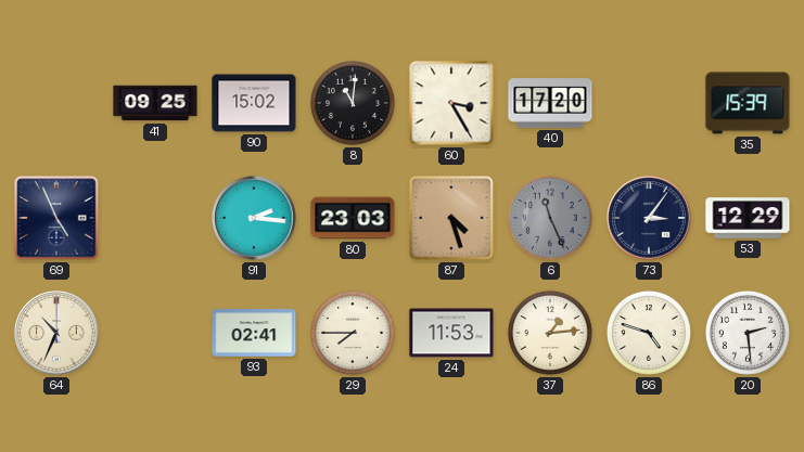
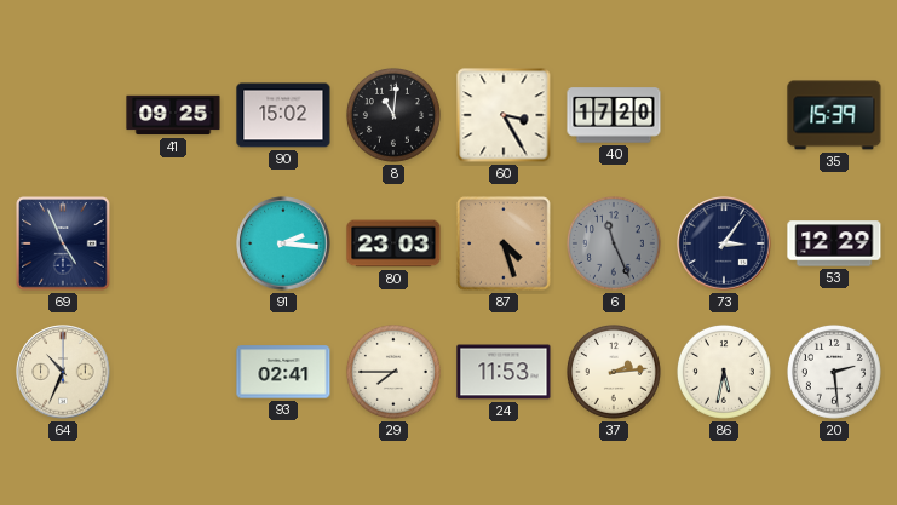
37: 1:14 -> 2:14 (614, 372)
86: 4:48 -> 5:32 (724, 372)
